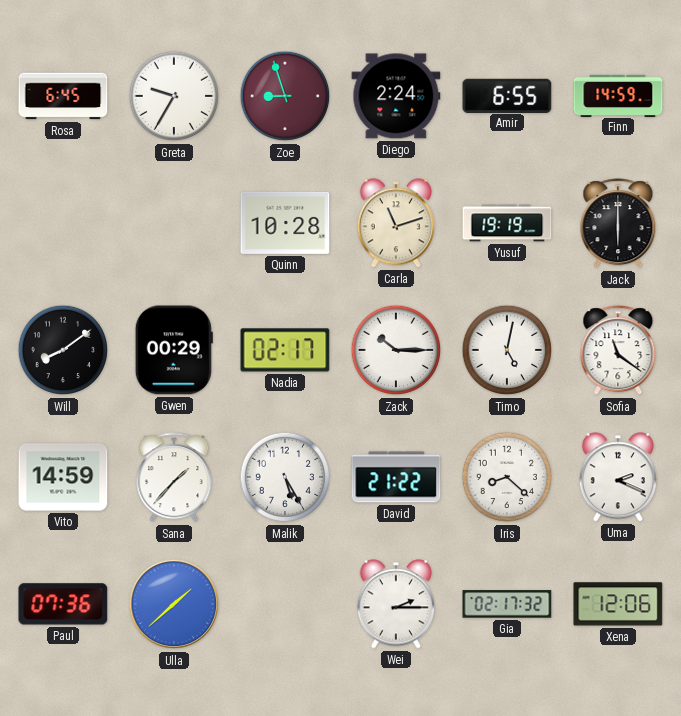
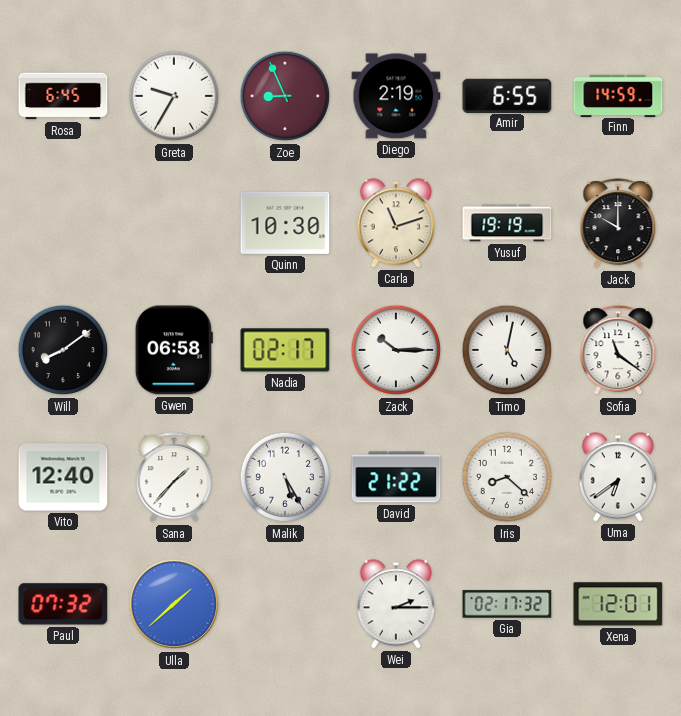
Zoe: 8:57 -> 8:56 (285, 96)
Diego: 2:24 -> 2:19 (396, 96)
Quinn: 10:28 -> 10:30 (285, 223)
Jack: 6:00 -> 10:00 (618, 224)
Gwen: 00:29 -> 06:58 (174, 350)
Vito: 14:59 -> 12:40 (63, 477)
Uma: 2:19 -> 6:39 (618, 477)
Paul: 07:36 -> 07:32 (63, 604)
Xena: 12:06 -> 12:01 (618, 604)
